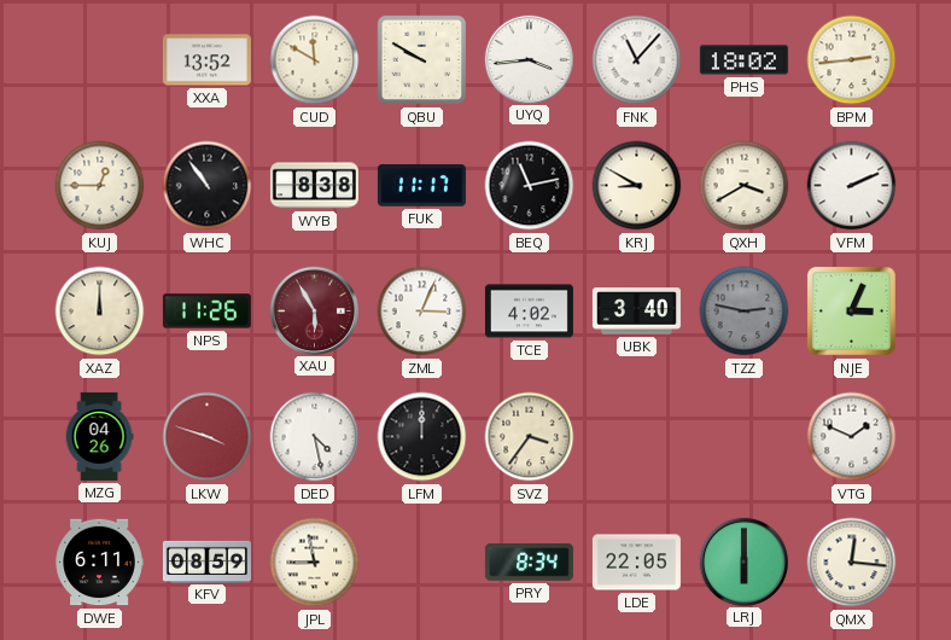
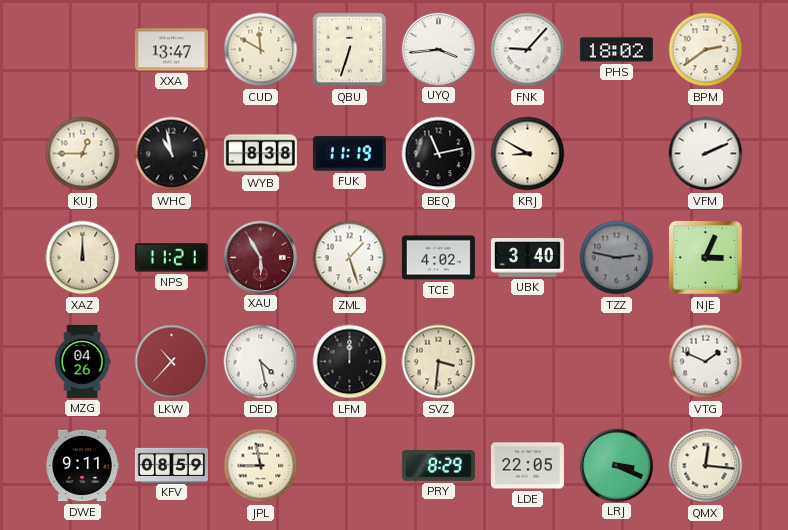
XXA: 13:52 -> 13:47 (171, 50)
QBU: 9:50 -> 6:33 (350, 50)
FNK: 11:07 -> 9:07 (528, 50)
BPM: 2:44 -> 2:39 (706, 50)
WHC: 10:54 -> 10:58 (172, 154)
FUK: 11:17 -> 11:19 (349, 154)
QXH: 3:40 -> none (745, 186)
NPS: 11:26 -> 11:21 (171, 258)
ZML: 3:04 -> 1:27 (350, 258)
LKW: 3:48 -> 10:37 (172, 362)
SVZ: 3:36 -> 3:31 (439, 362)
DWE: 6:11 -> 9:11 (82, 466)
PRY: 8:34 -> 8:29 (438, 466)
LRJ: 6:00 -> 3:19 (616, 465)
